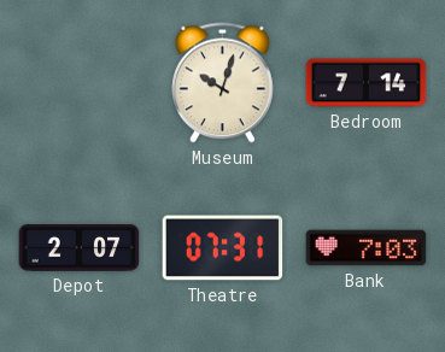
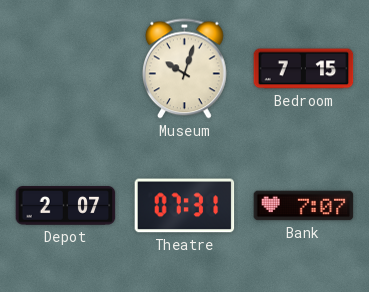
Bedroom: 7:14 -> 7:15 (304, 69)
Bank: 7:03 -> 7:07 (304, 206)
